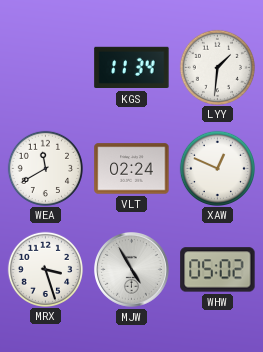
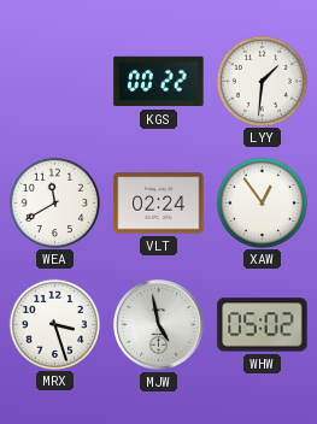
KGS: 11:34 -> 00:22 (159, 82)
XAW: 12:49 -> 12:54 (262, 202)
MJW: 4:55 -> 4:58 (159, 325)
